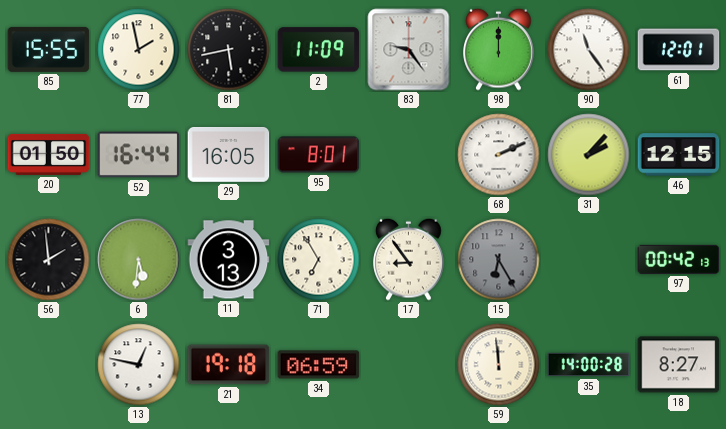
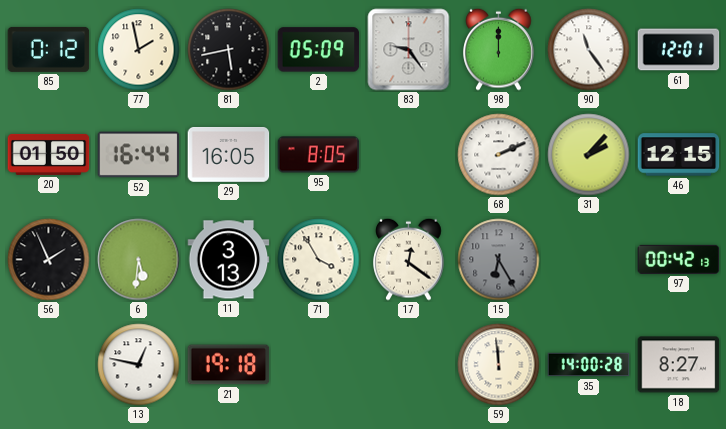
85: 15:55 -> 0:12 (49, 49)
2: 11:09 -> 05:09 (319, 50)
95: 8:01 -> 8:05 (319, 155)
56: 1:59 -> 1:56 (49, 260)
71: 6:55 -> 3:55 (319, 260)
17: 8:54 -> 12:21 (409, 259)
34: 06:59 -> none (319, 365)
